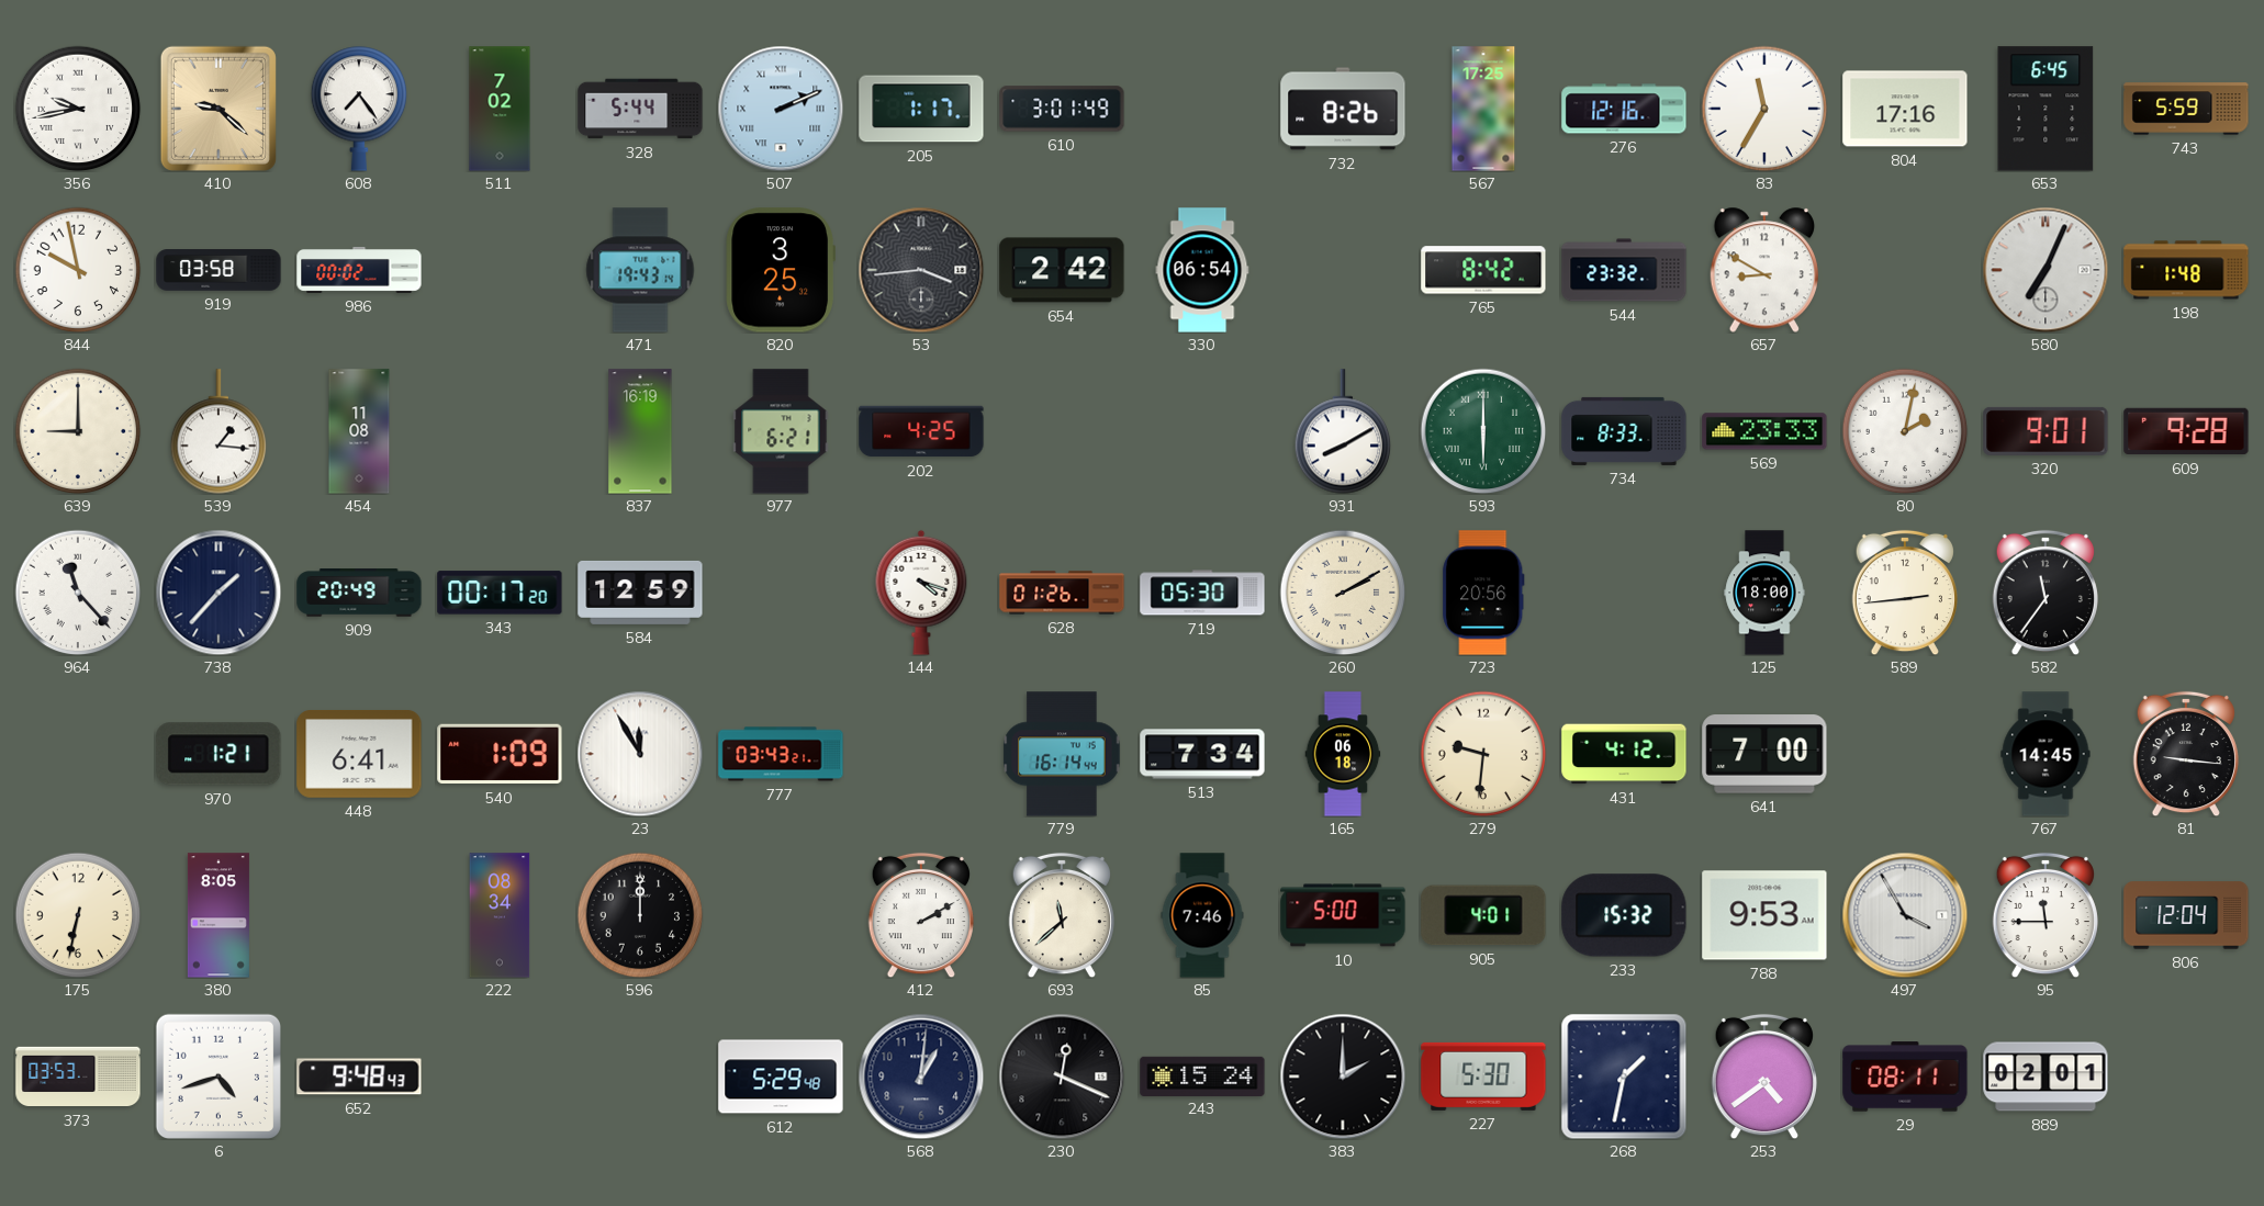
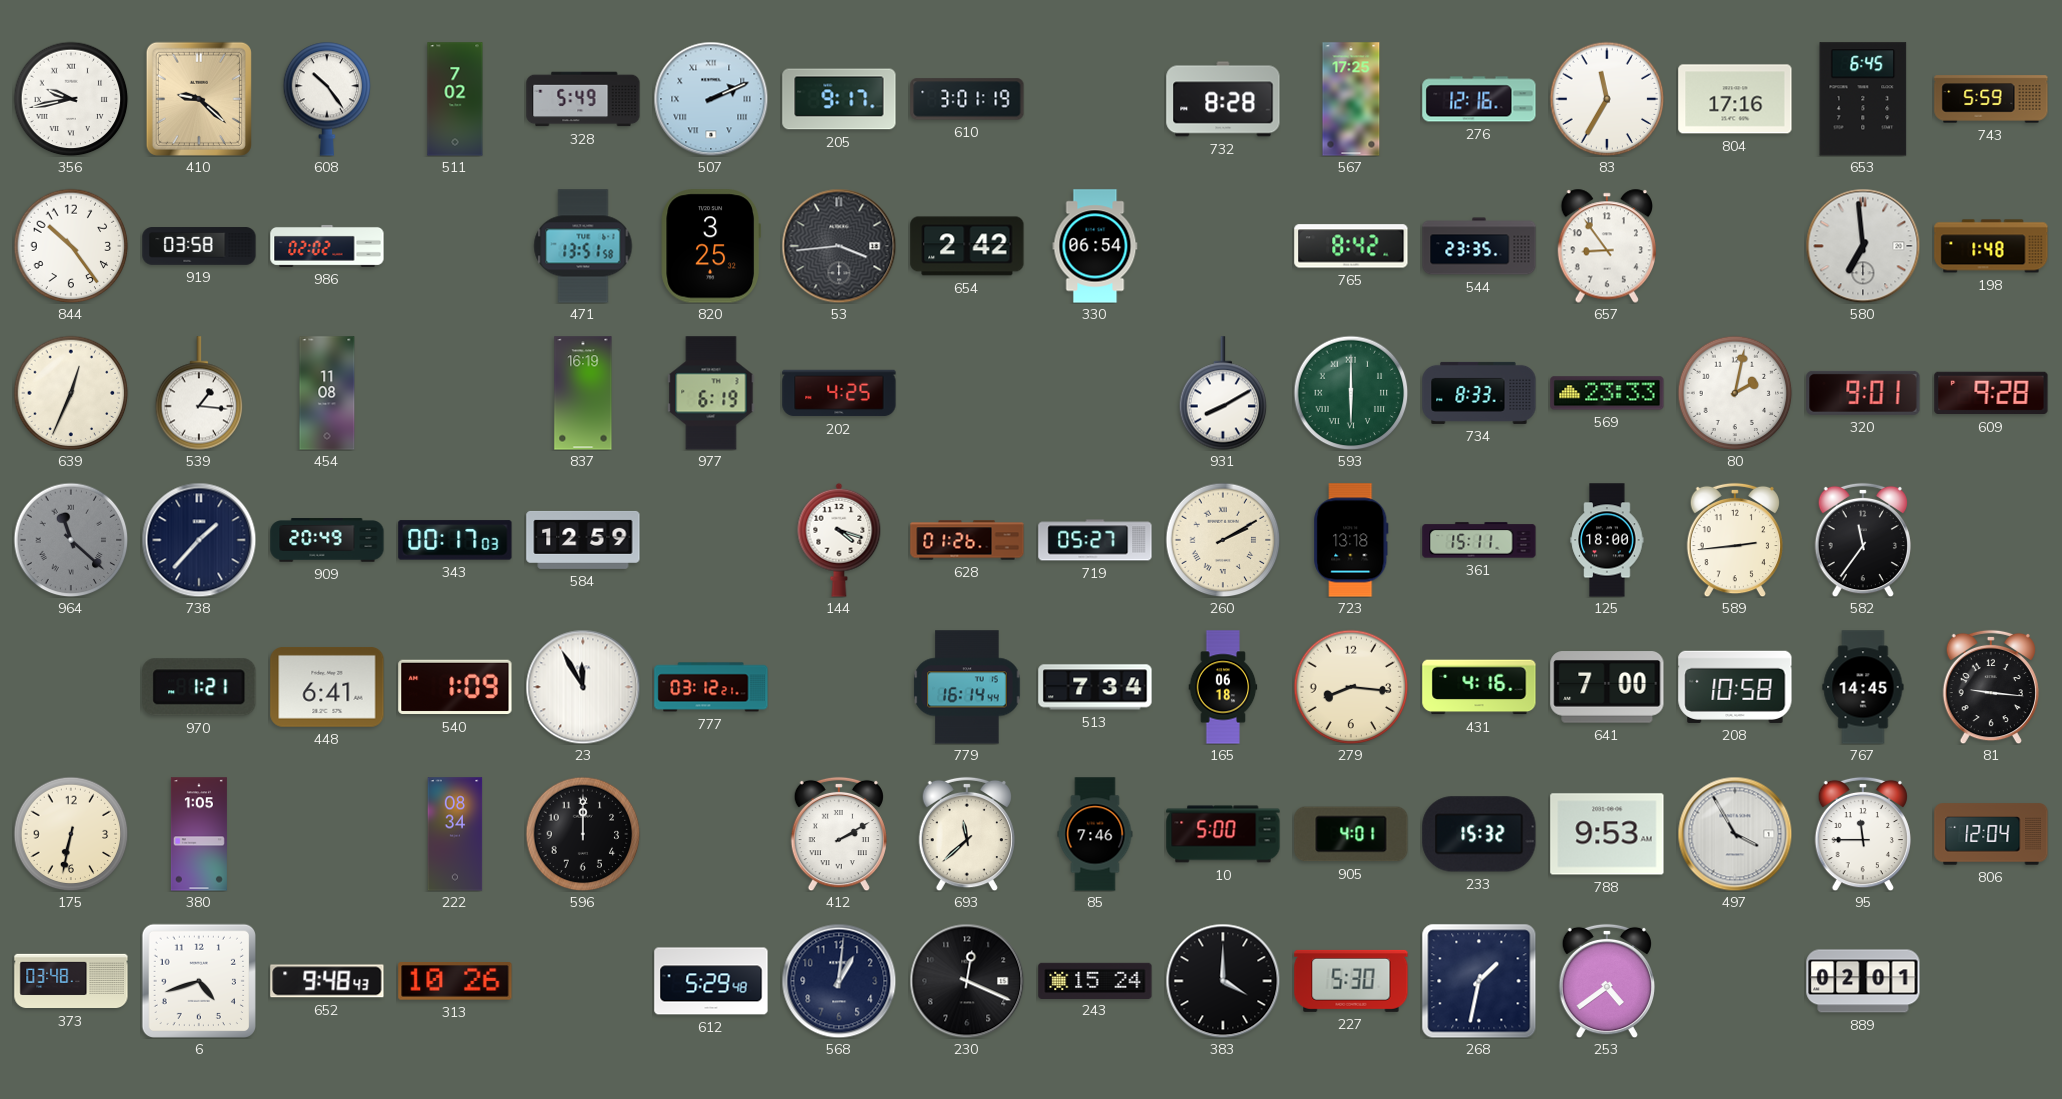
608: 7:24 -> 10:24 (327, 99)
328: 5:44 -> 5:49 (583, 99)
205: 1:17 -> 9:17 (839, 99)
610: 3:01:49 -> 3:01:19 (967, 99)
732: 8:26 -> 8:28 (1223, 99)
844: 9:58 -> 10:24 (71, 246)
986: 00:02 -> 02:02 (327, 246)
471: 19:43 -> 13:51 (583, 246)
544: 23:32 -> 23:35 (1479, 246)
657: 8:50 -> 8:54 (1606, 246)
580: 7:04 -> 6:59 (1863, 246)
639: 9:00 -> 12:34 (71, 393)
977: 6:21 -> 6:19 (711, 393)
964: 11:23 -> 11:22 (71, 540)
964 dial: white -> grey (71, 540)
343: 00:17:20 -> 00:17:03 (455, 540)
719: 05:30 -> 05:27 (1095, 540)
723: 20:56 -> 13:18 (1351, 540)
361: none -> 15:11 (1479, 540)
777: 03:43 -> 03:12 (711, 687)
279: 9:31 -> 8:16 (1351, 687)
431: 4:12 -> 4:16 (1479, 687)
208: none -> 10:58 (1735, 687)
380: 8:05 -> 1:05 (199, 834)
373: 03:53 -> 03:48 (71, 981)
313: none -> 10:26 (455, 981)
383: 2:00 -> 4:00 (1223, 981)
29: 08:11 -> none (1905, 1077)
